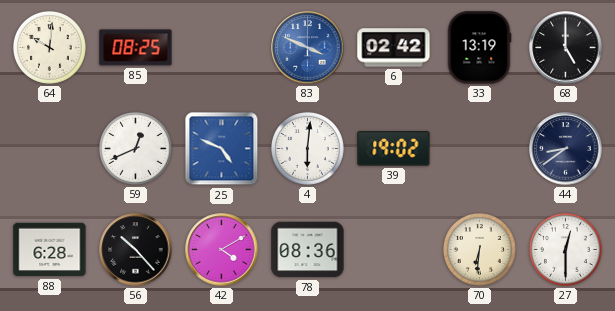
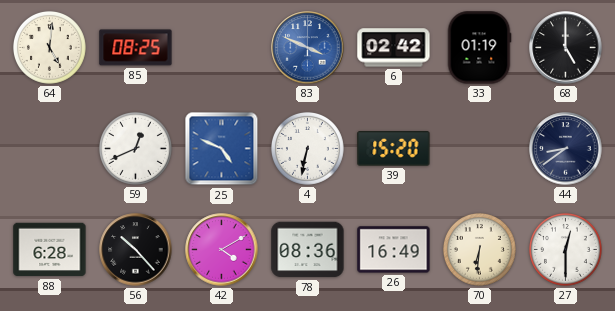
64: 10:01 -> 5:01 (49, 47)
33: 13:19 -> 01:19 (479, 48)
4: 6:01 -> 6:32 (307, 148)
39: 19:02 -> 15:20 (394, 149)
26: none -> 16:49 (394, 250)
